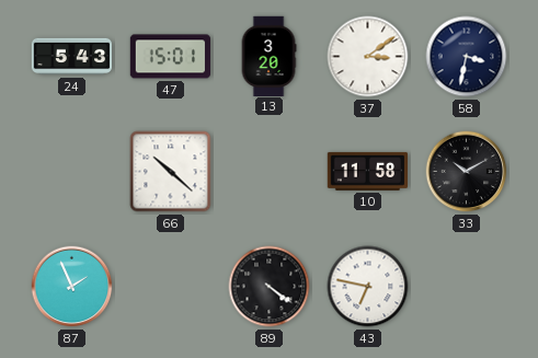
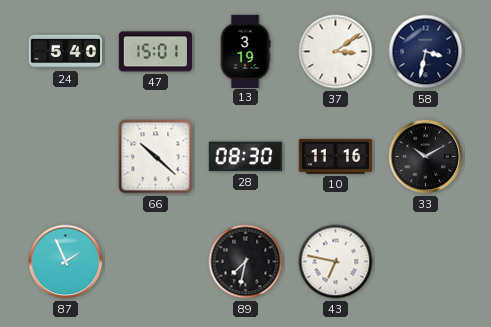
24: 5:43 -> 5:40 (66, 52)
13: 3:20 -> 3:19 (245, 51)
28: none -> 08:30 (245, 157)
10: 11:58 -> 11:16 (335, 156)
89: 4:21 -> 7:32 (246, 262)
